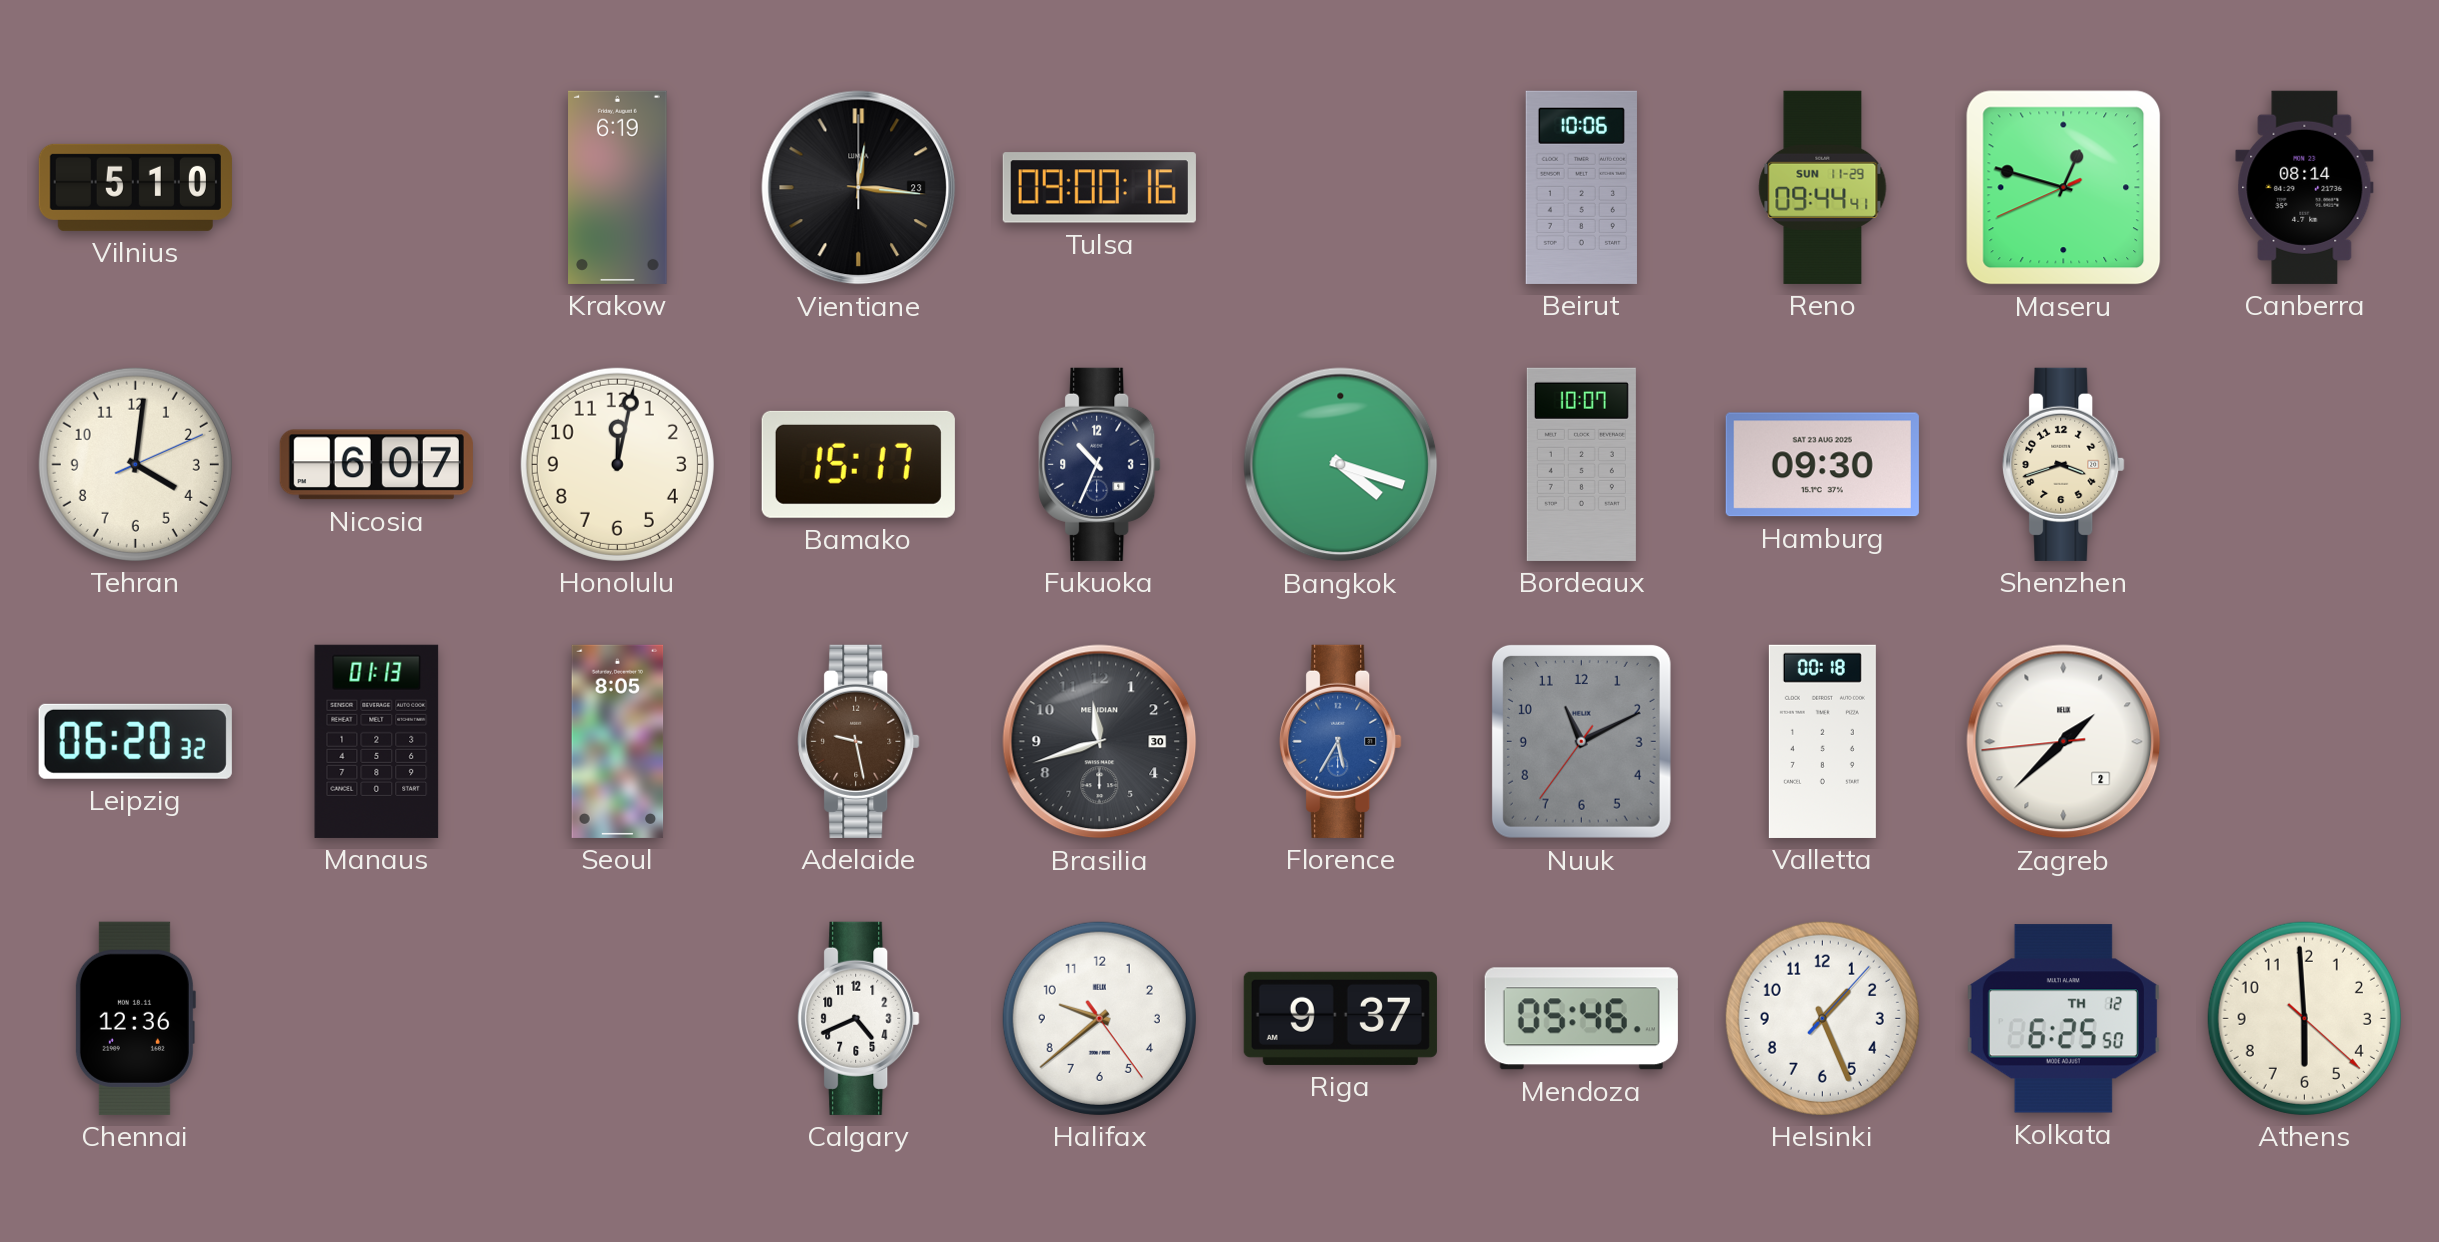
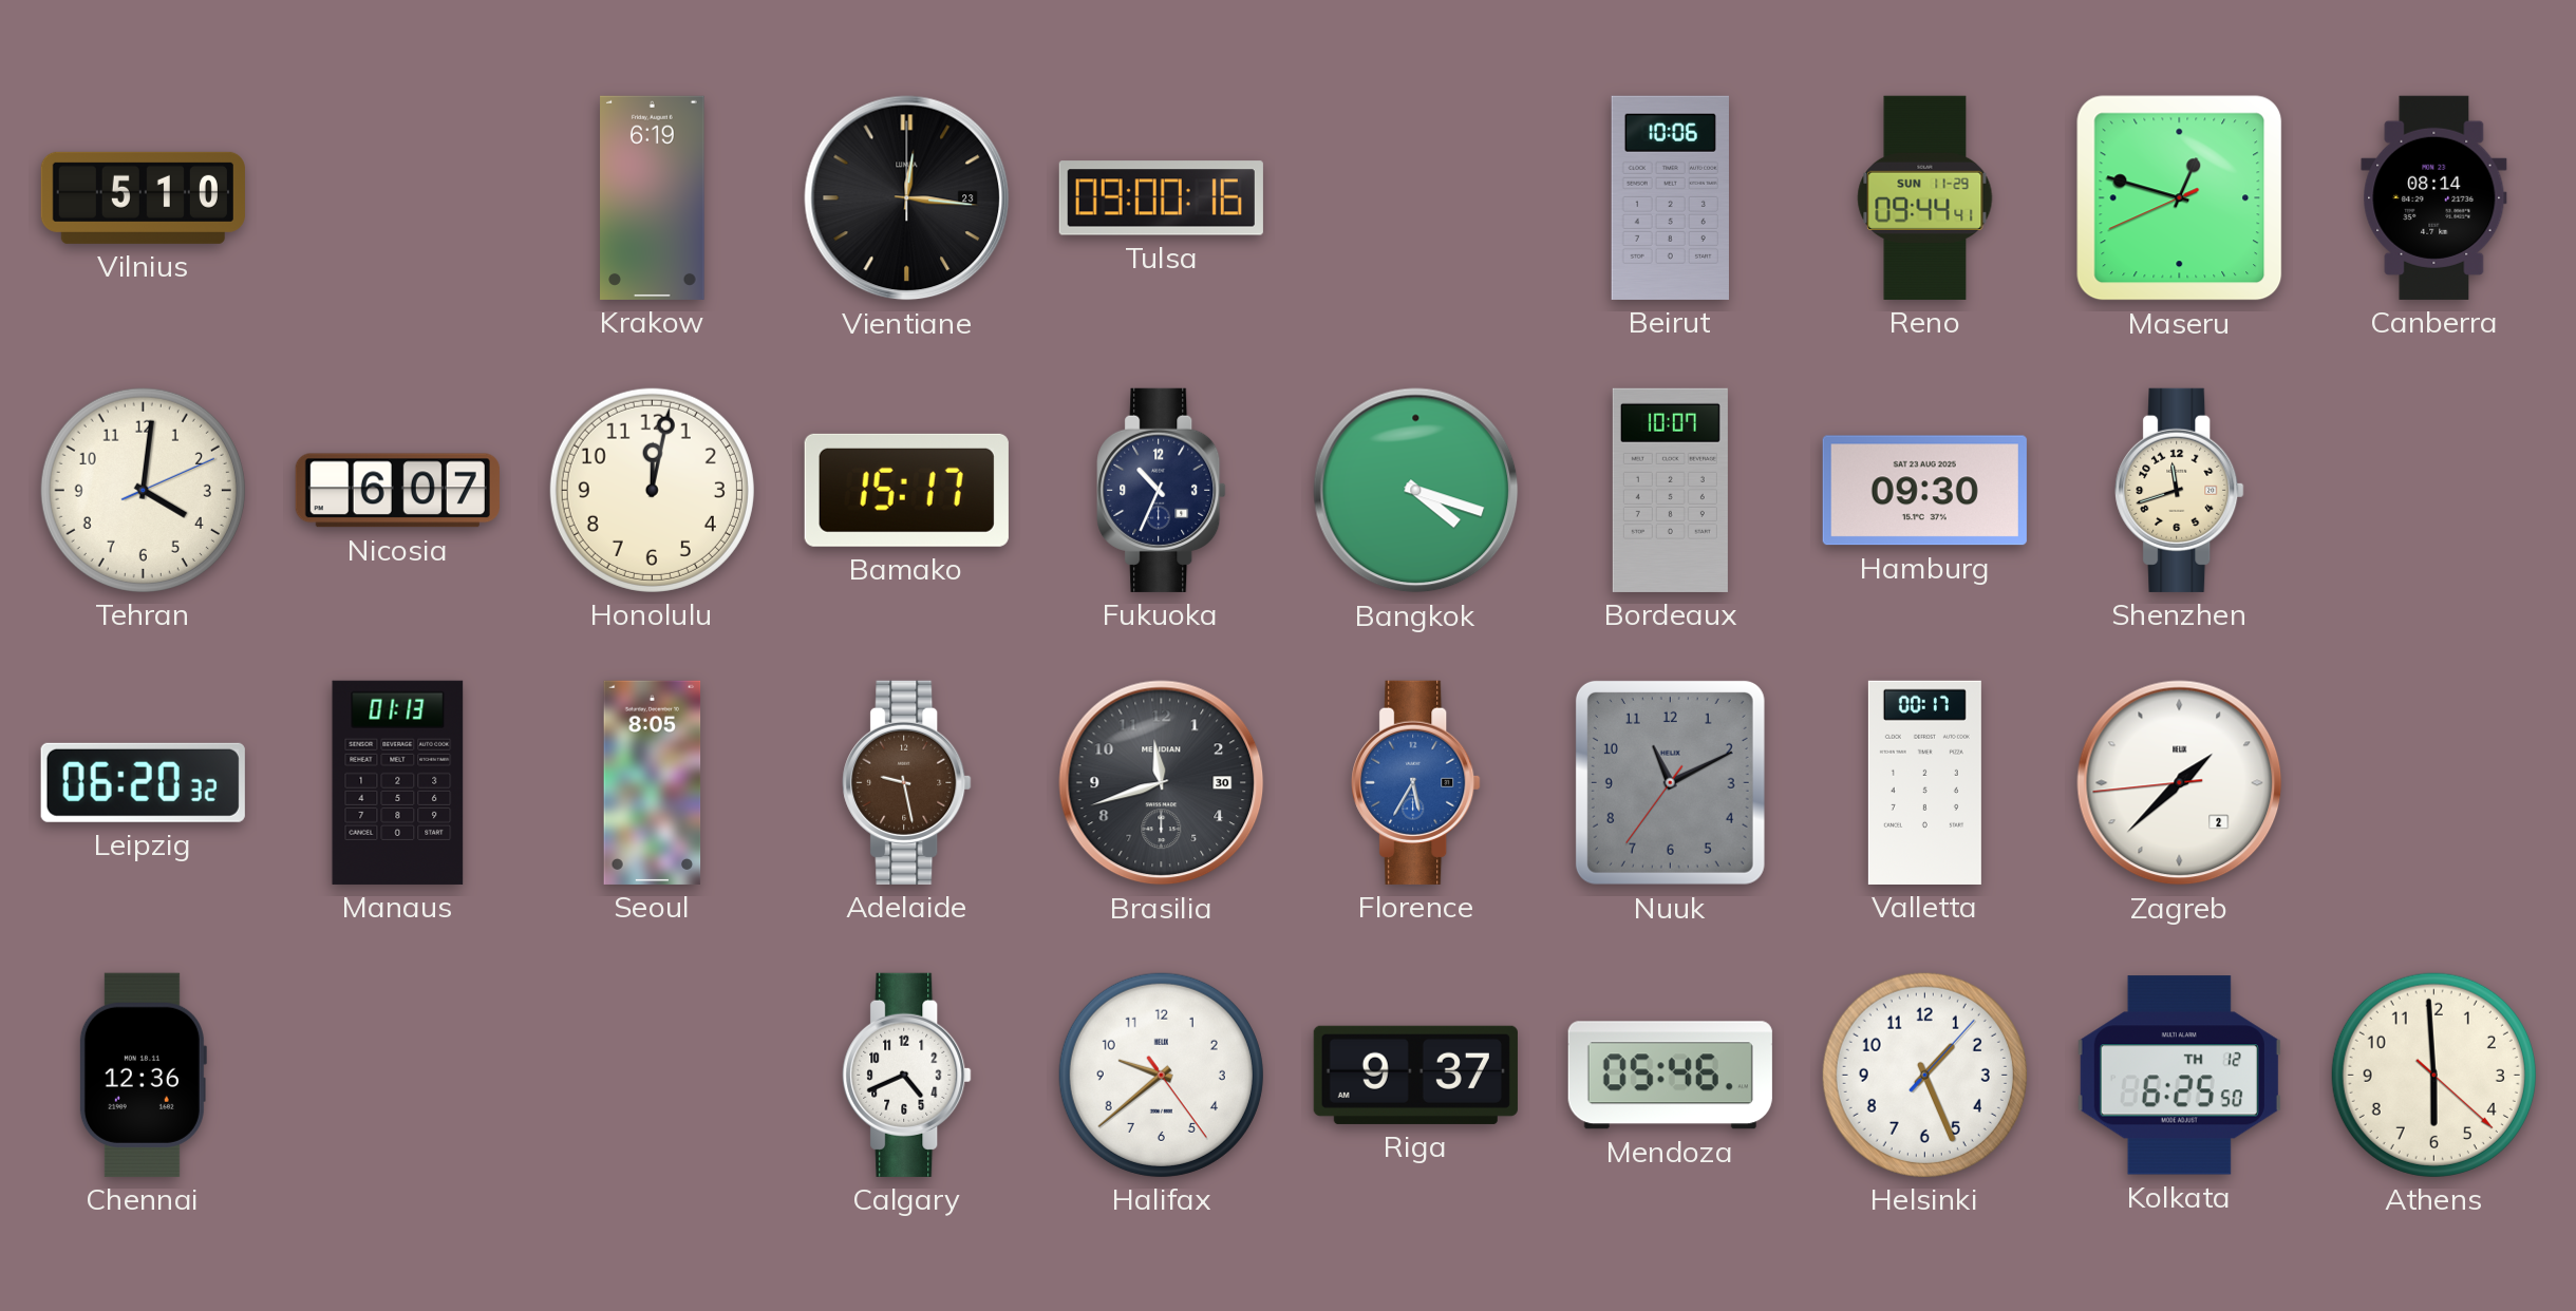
Shenzhen: 3:42 -> 11:42 (2180, 490)
Valletta: 00:18 -> 00:17 (1924, 782)
